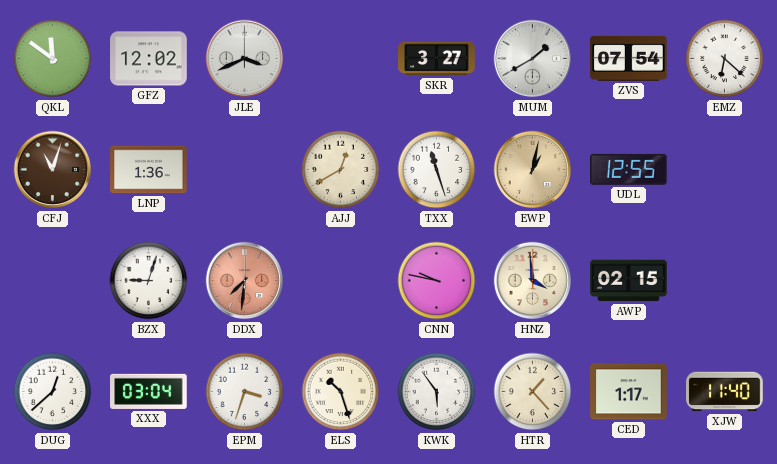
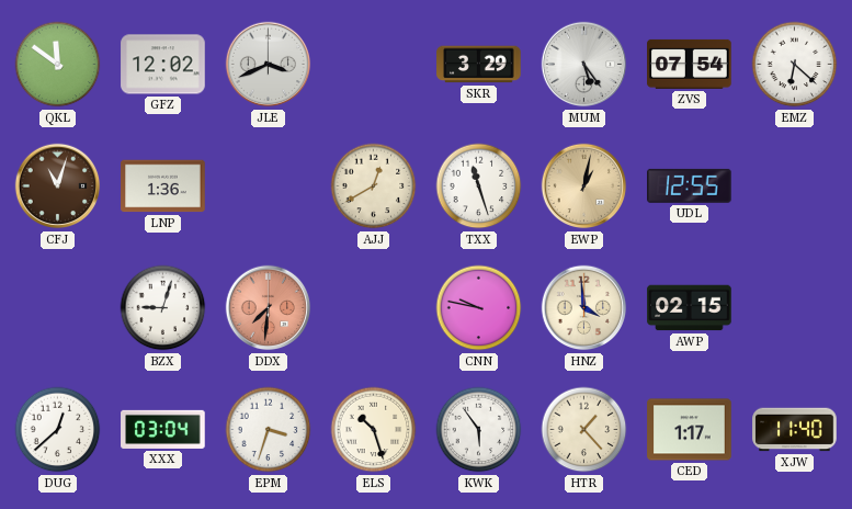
SKR: 3:27 -> 3:29 (479, 65)
MUM: 1:40 -> 5:24 (584, 65)
